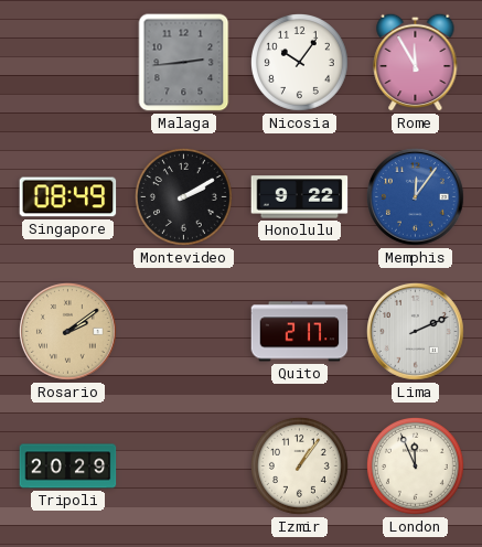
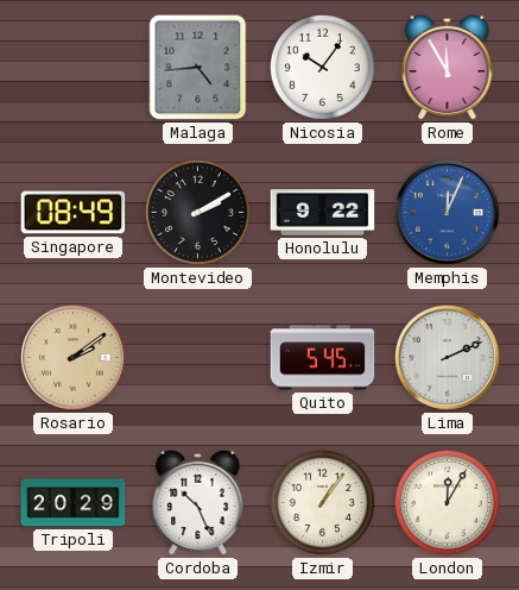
Malaga: 2:44 -> 4:44 (198, 68)
Memphis: 12:06 -> 12:04 (448, 213)
Quito: 2:17 -> 5:45 (323, 358)
Cordoba: none -> 10:26 (198, 502)
London: 11:56 -> 12:05 (448, 503)
